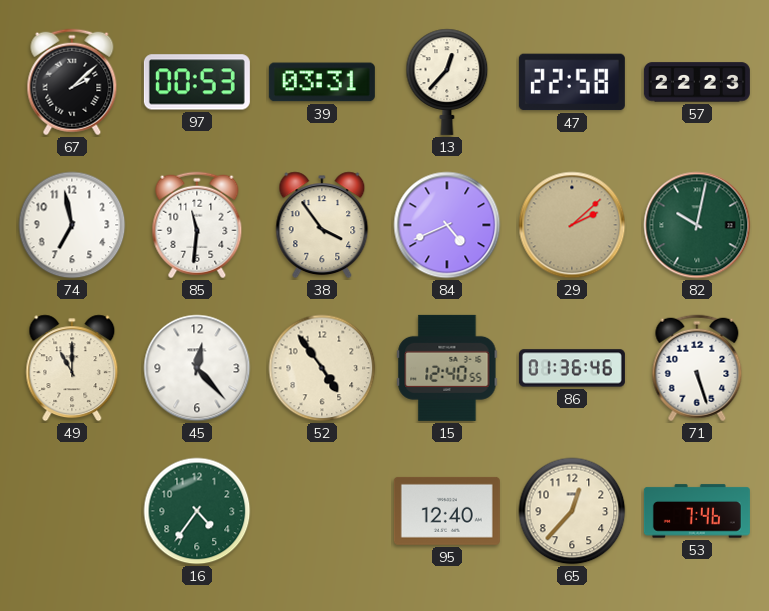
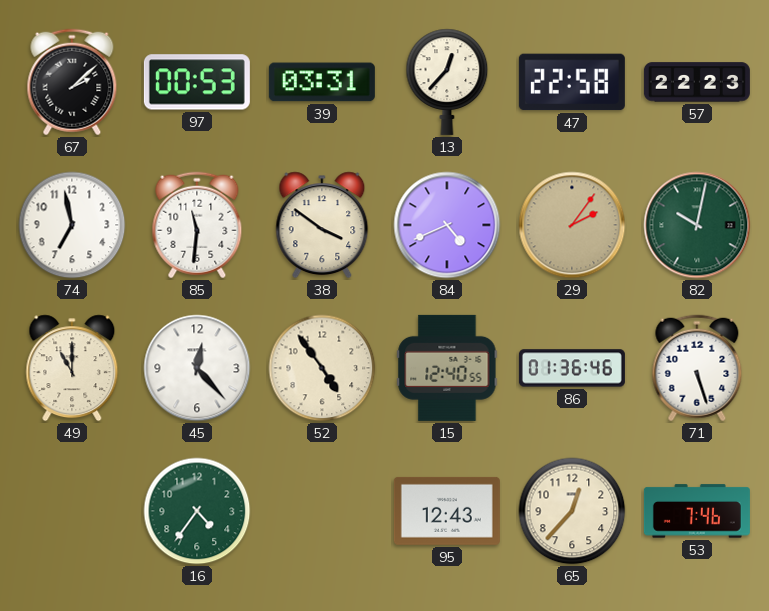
38: 3:54 -> 3:51 (322, 225)
29: 2:08 -> 2:06 (572, 225)
95: 12:40 -> 12:43 (447, 511)
